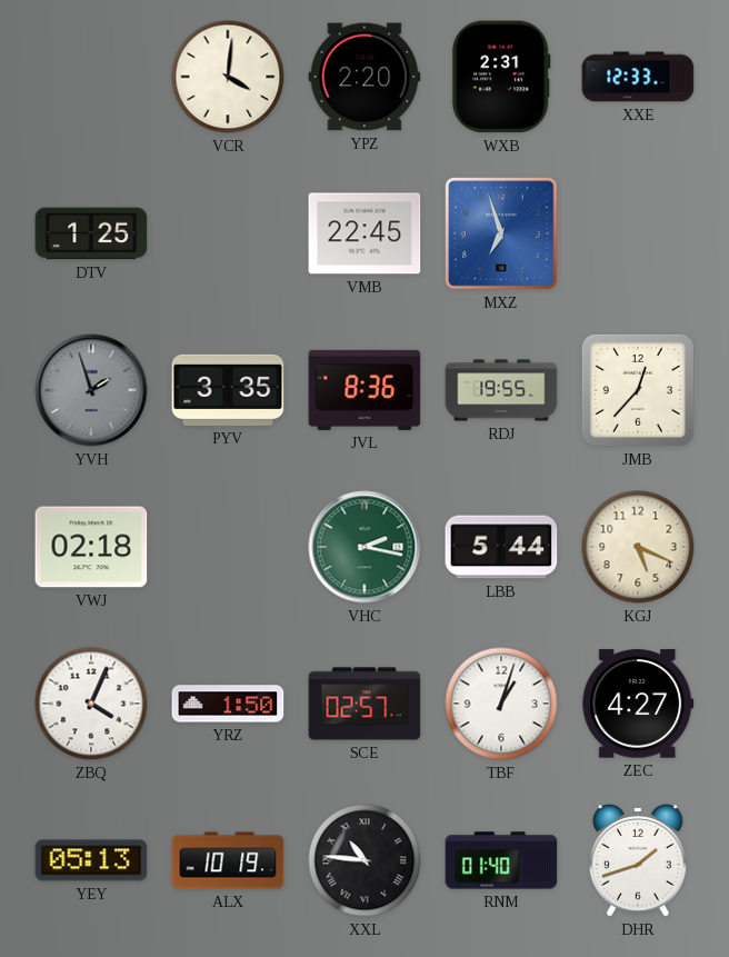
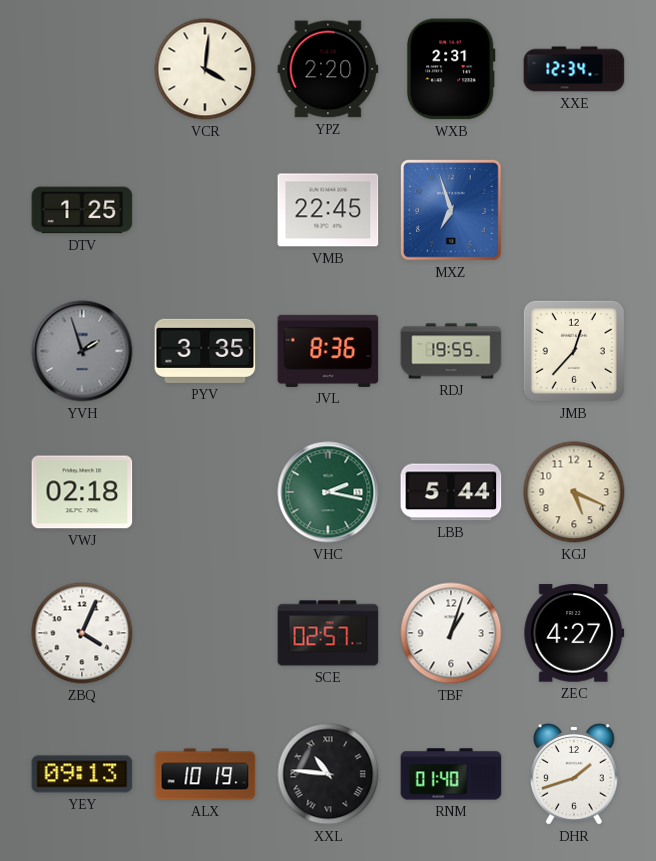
XXE: 12:33 -> 12:34 (574, 69)
YRZ: 1:50 -> none (228, 704)
YEY: 05:13 -> 09:13 (82, 774)
